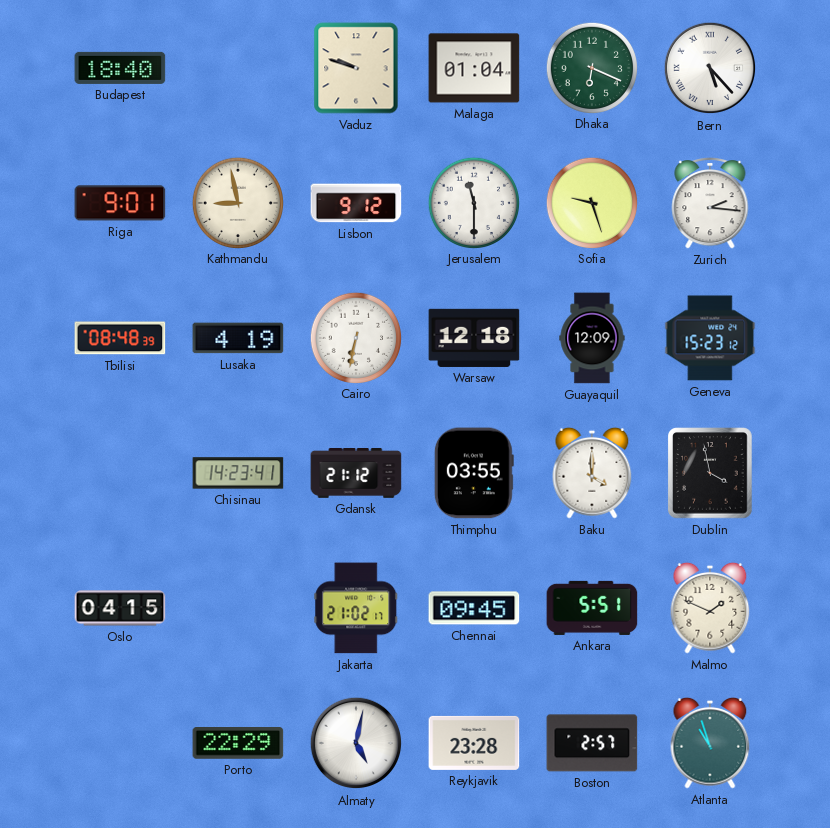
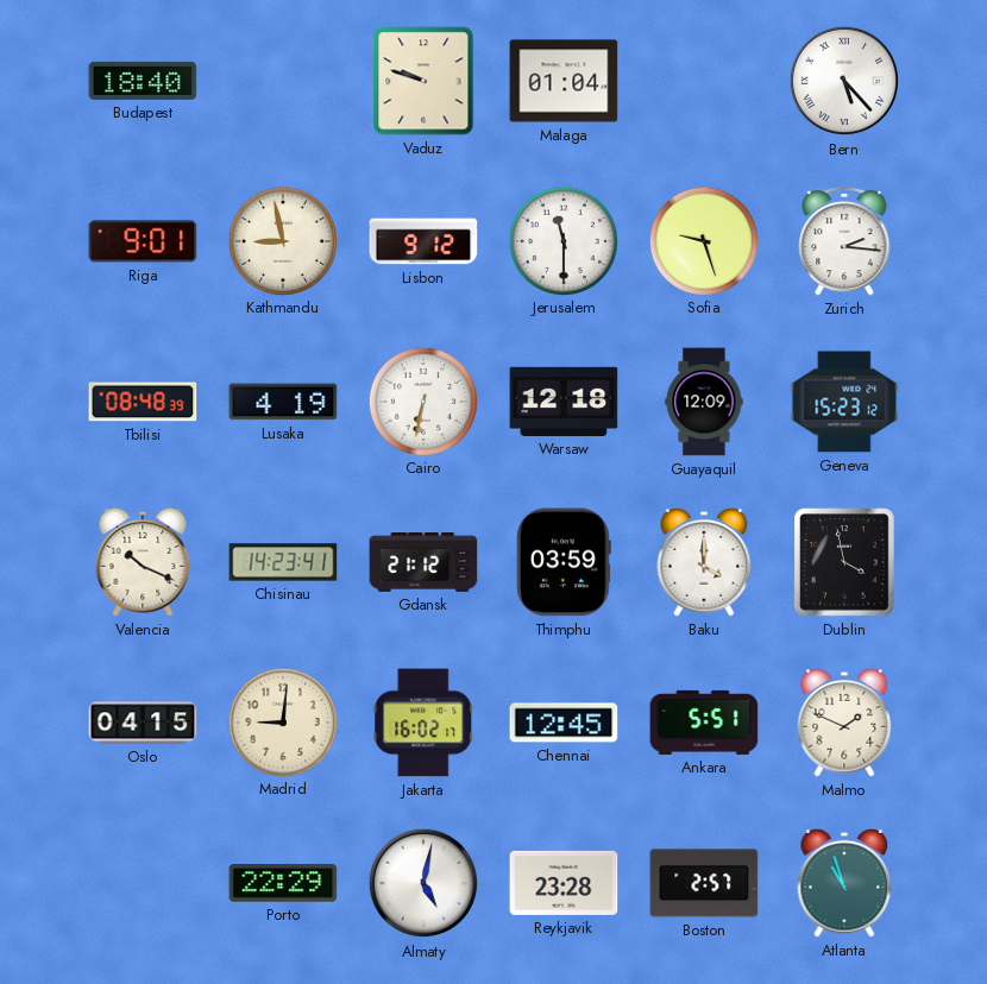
Dhaka: 6:19 -> none (591, 67)
Valencia: none -> 10:19 (143, 562)
Thimphu: 03:55 -> 03:59 (564, 562)
Madrid: none -> 9:01 (282, 721)
Jakarta: 21:02 -> 16:02 (423, 723)
Chennai: 09:45 -> 12:45 (564, 723)
